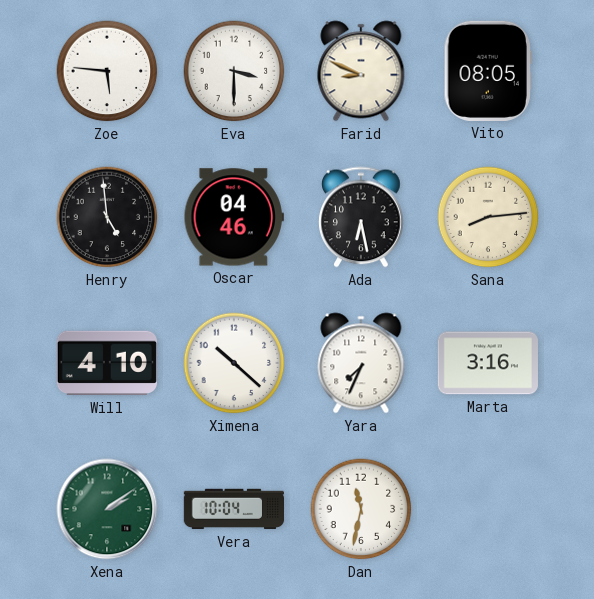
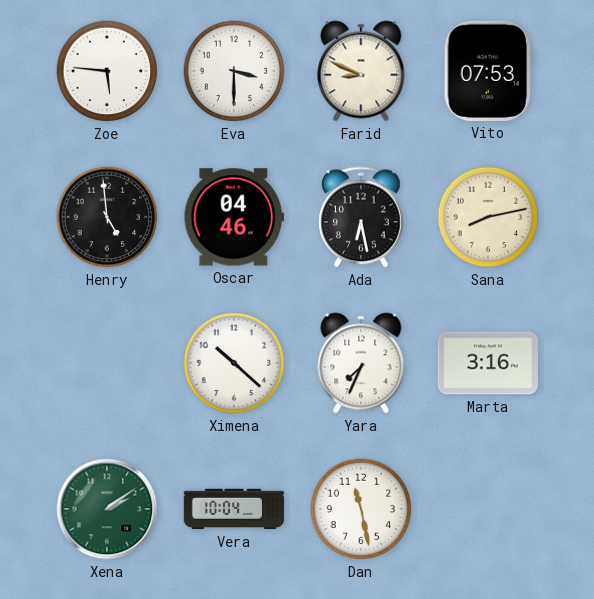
Vito: 08:05 -> 07:53 (488, 71)
Sana: 8:14 -> 8:13 (488, 217)
Will: 4:10 -> none (107, 363)
Dan: 11:32 -> 11:28 (361, 509)
